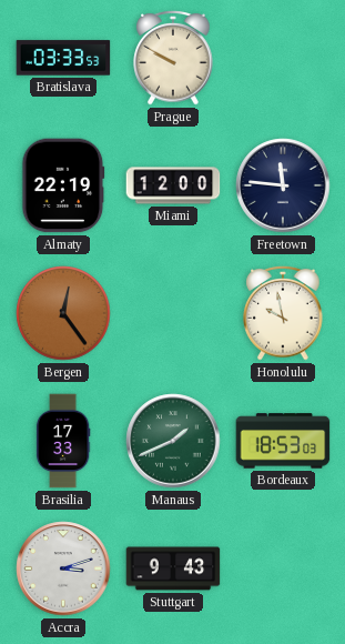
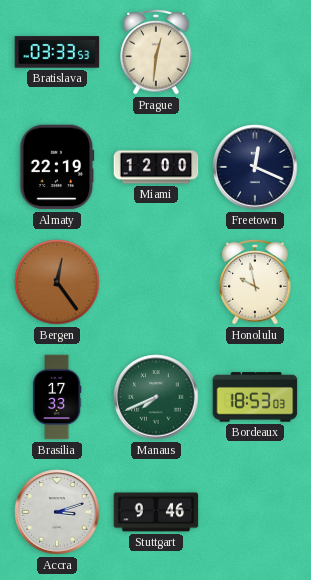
Prague: 9:50 -> 12:31 (156, 52)
Freetown: 11:46 -> 12:19 (255, 167)
Manaus: 1:41 -> 7:41 (156, 397)
Stuttgart: 9:43 -> 9:46 (156, 512)
